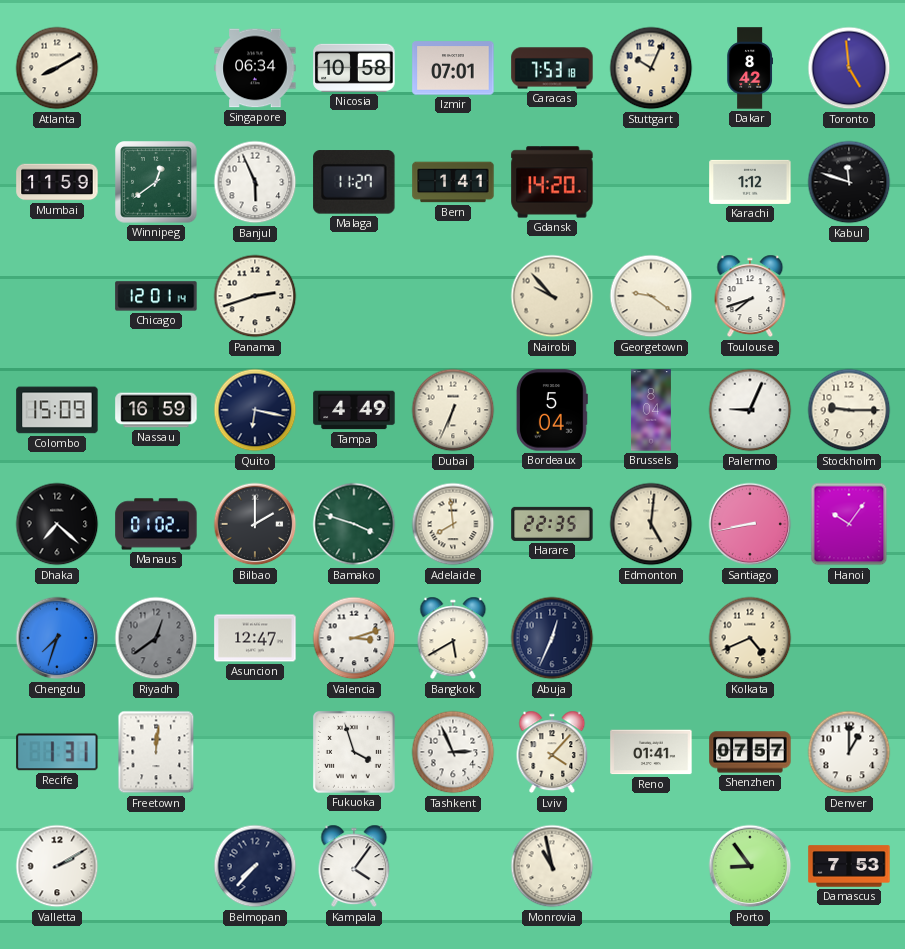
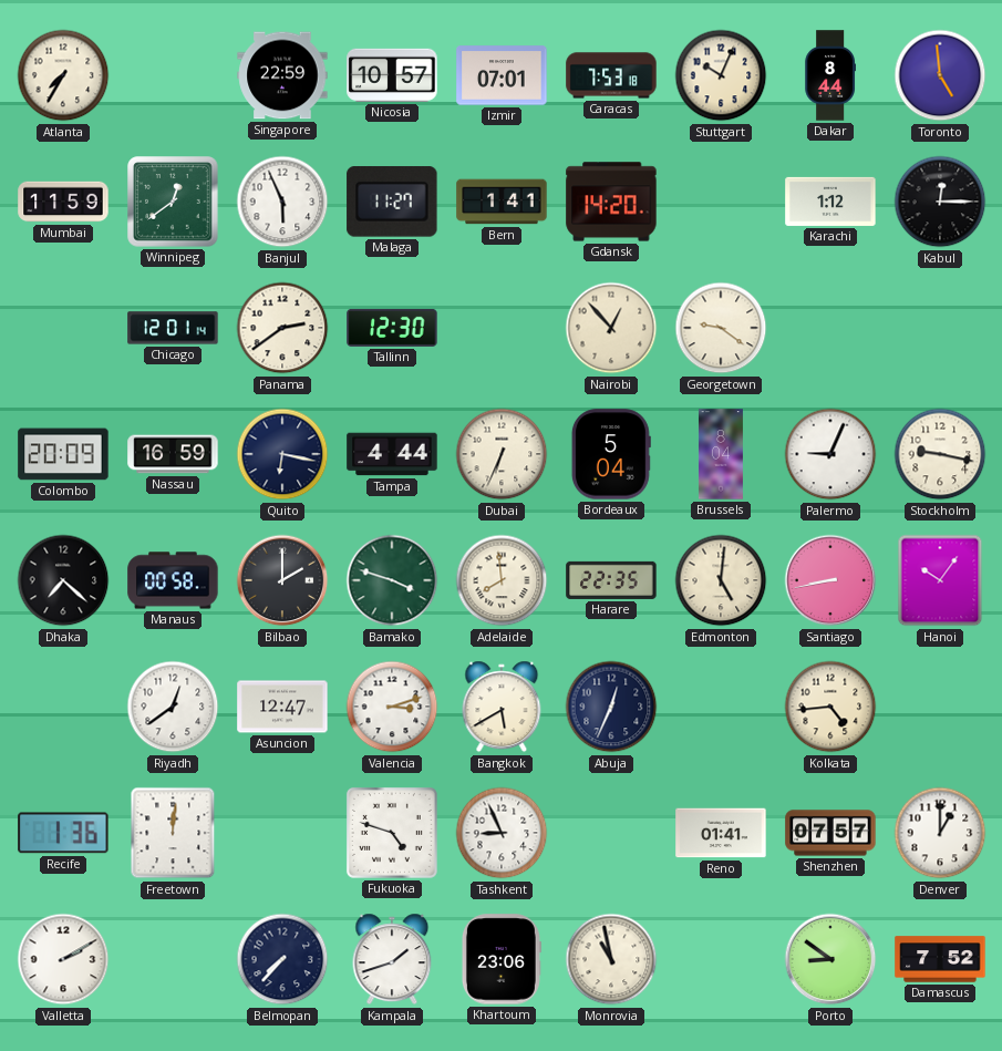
Atlanta: 8:10 -> 7:35 (63, 75)
Singapore: 06:34 -> 22:59 (282, 75)
Nicosia: 10:58 -> 10:57 (392, 75)
Dakar: 8:42 -> 8:44 (829, 75)
Kabul: 11:48 -> 12:15 (940, 202)
Panama: 2:42 -> 2:39 (282, 328)
Tallinn: none -> 12:30 (392, 328)
Nairobi: 9:53 -> 12:53 (611, 328)
Toulouse: 7:42 -> none (750, 296)
Colombo: 15:09 -> 20:09 (63, 454)
Tampa: 4:49 -> 4:44 (392, 454)
Stockholm: 9:15 -> 9:17 (940, 454)
Manaus: 01:02 -> 00:58 (173, 580)
Chengdu: 7:33 -> none (57, 638)
Riyadh dial: grey -> white (173, 707)
Kolkata: 4:41 -> 4:44 (830, 707)
Recife: 1:31 -> 1:36 (63, 833)
Fukuoka: 3:57 -> 4:48 (392, 833)
Tashkent: 2:56 -> 8:56 (502, 833)
Lviv: 4:07 -> none (552, 752)
Kampala: 4:06 -> 1:42 (392, 959)
Khartoum: none -> 23:06 (500, 959)
Porto: 8:54 -> 8:51 (830, 959)
Damascus: 7:53 -> 7:52 (940, 959)
